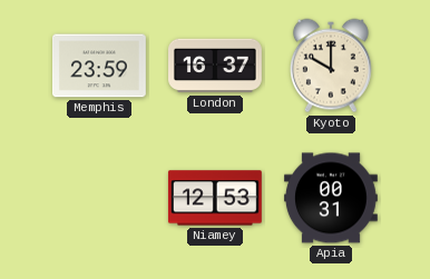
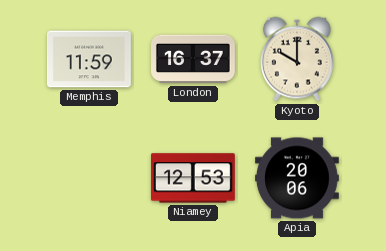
Memphis: 23:59 -> 11:59 (90, 59)
Apia: 00:31 -> 20:06 (298, 178)
